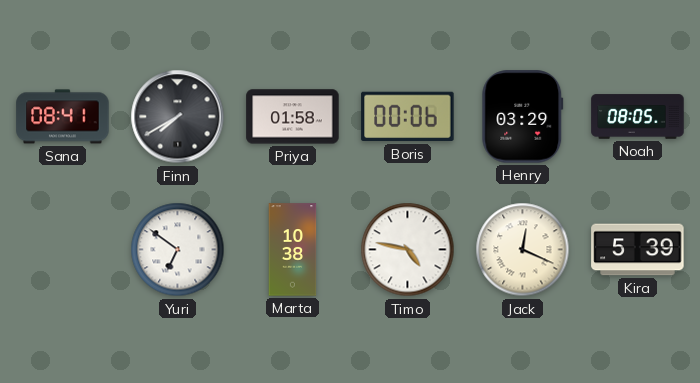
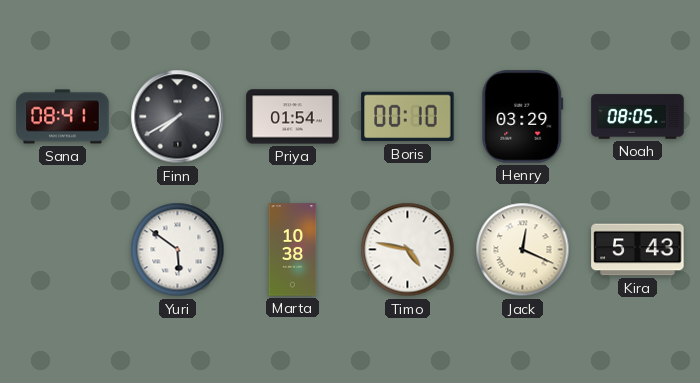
Priya: 01:58 -> 01:54 (293, 117)
Boris: 00:06 -> 00:10 (408, 117)
Yuri: 6:51 -> 5:51 (178, 250)
Kira: 5:39 -> 5:43 (638, 250)
